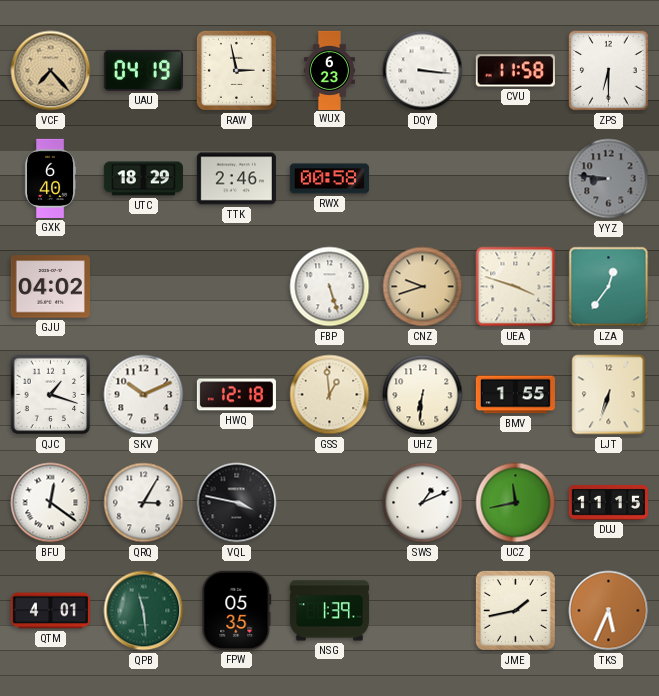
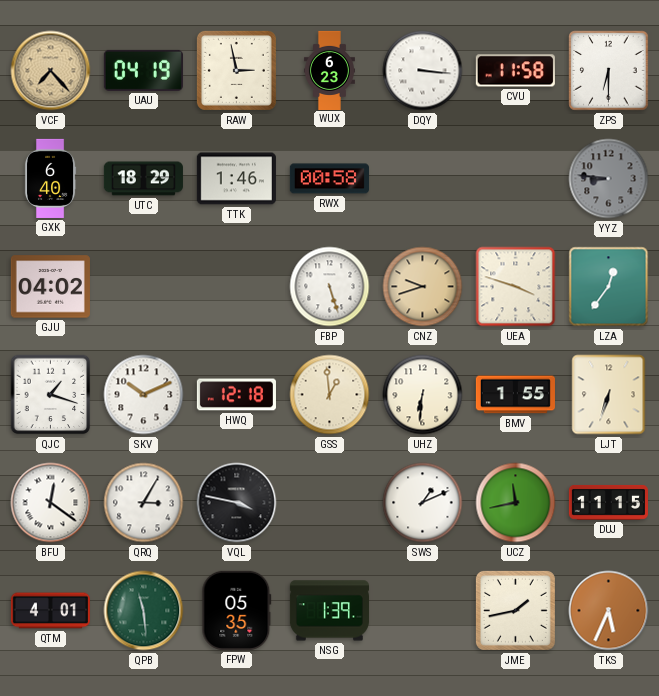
TTK: 2:46 -> 1:46 (236, 179)
